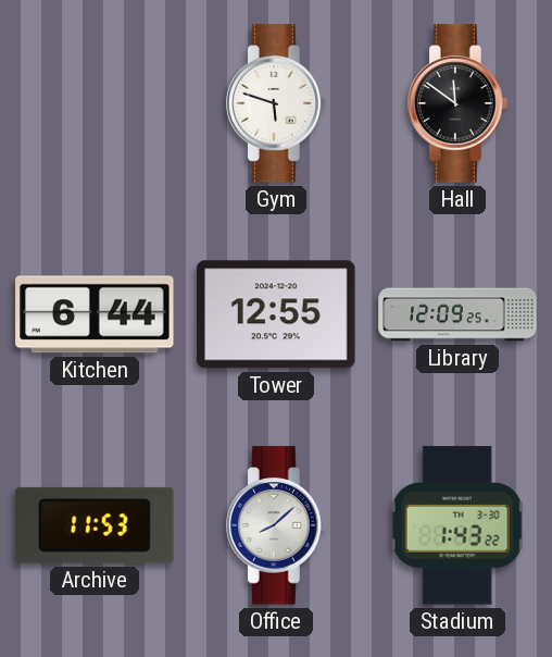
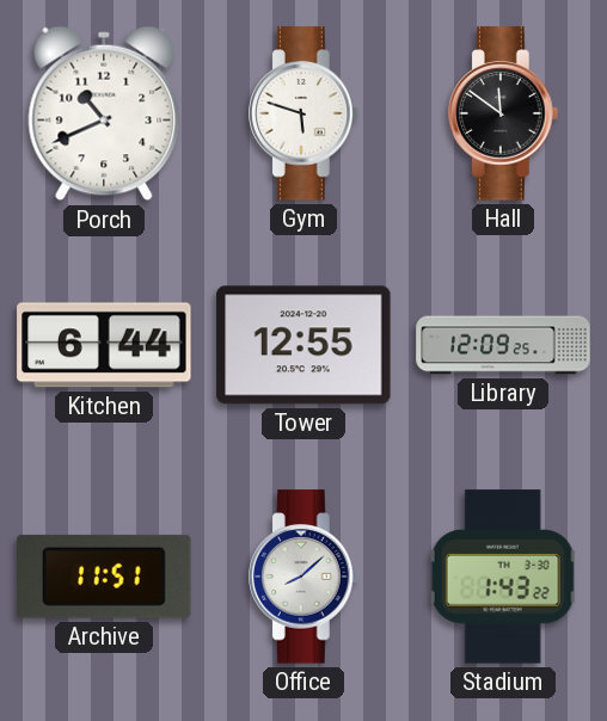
Porch: none -> 10:41 (104, 113)
Archive: 11:53 -> 11:51 (105, 577)
